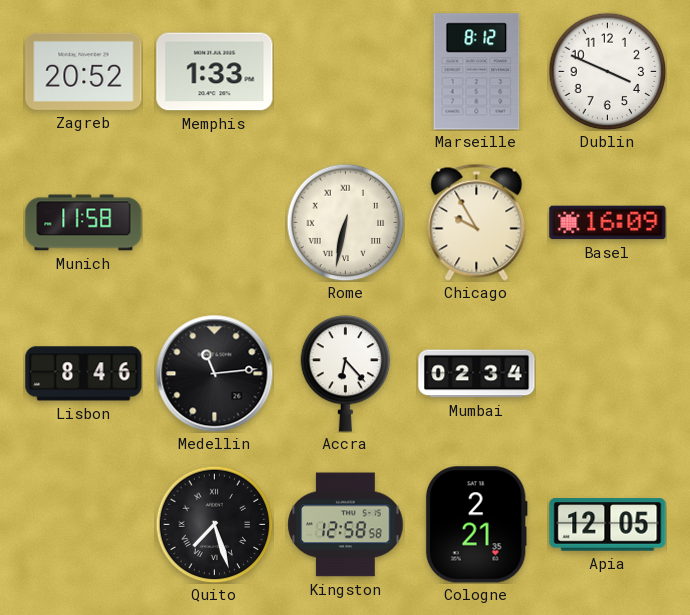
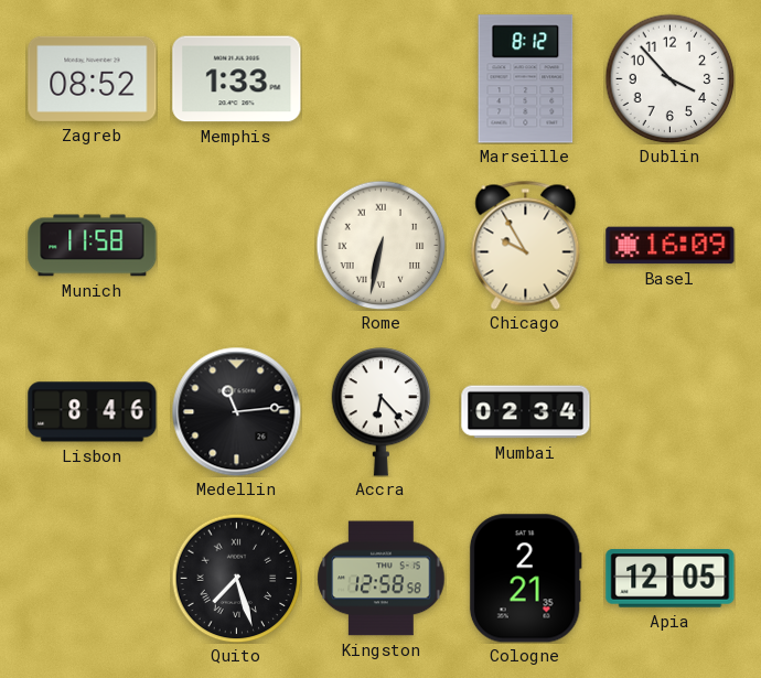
Zagreb: 20:52 -> 08:52 (93, 78)
Dublin: 3:49 -> 3:53 (669, 78)
